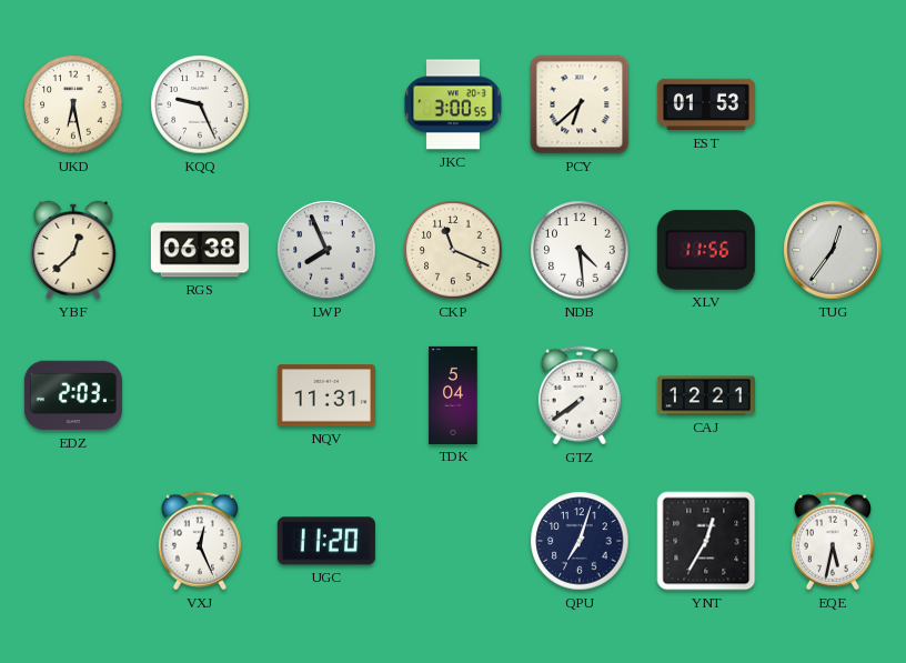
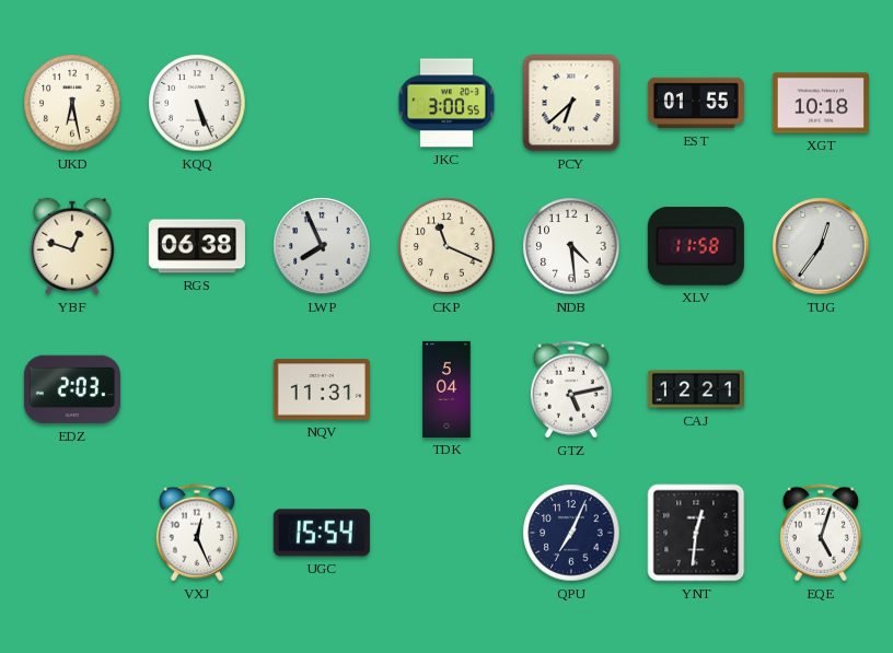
KQQ: 9:26 -> 5:26 (197, 103)
EST: 01:53 -> 01:55 (696, 103)
XGT: none -> 10:18 (821, 103)
YBF: 12:38 -> 12:48 (72, 246)
XLV: 11:56 -> 11:58 (696, 246)
GTZ: 7:39 -> 5:13 (571, 389)
UGC: 11:20 -> 15:54 (322, 533)
QPU: 7:03 -> 7:04 (571, 533)
YNT: 12:35 -> 12:31 (696, 533)
EQE: 5:32 -> 5:03 (821, 533)
